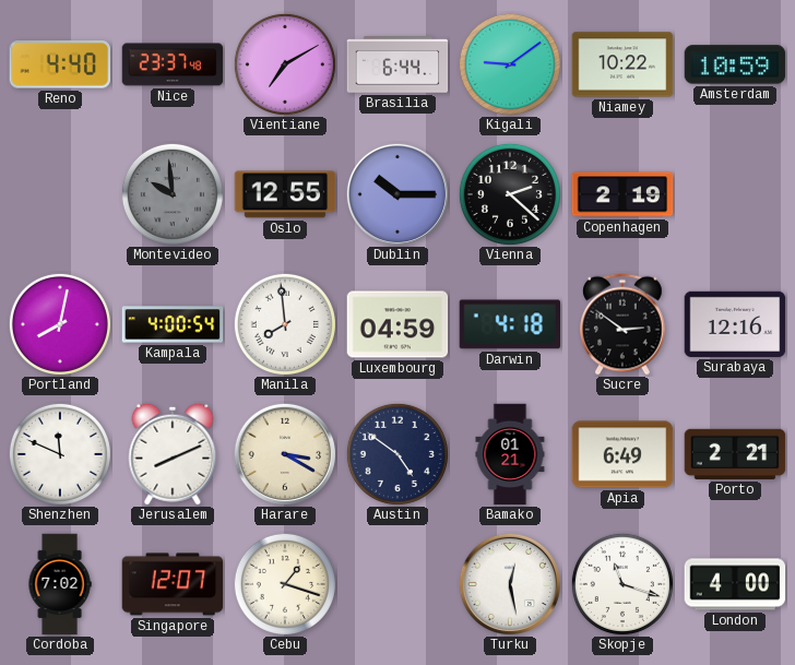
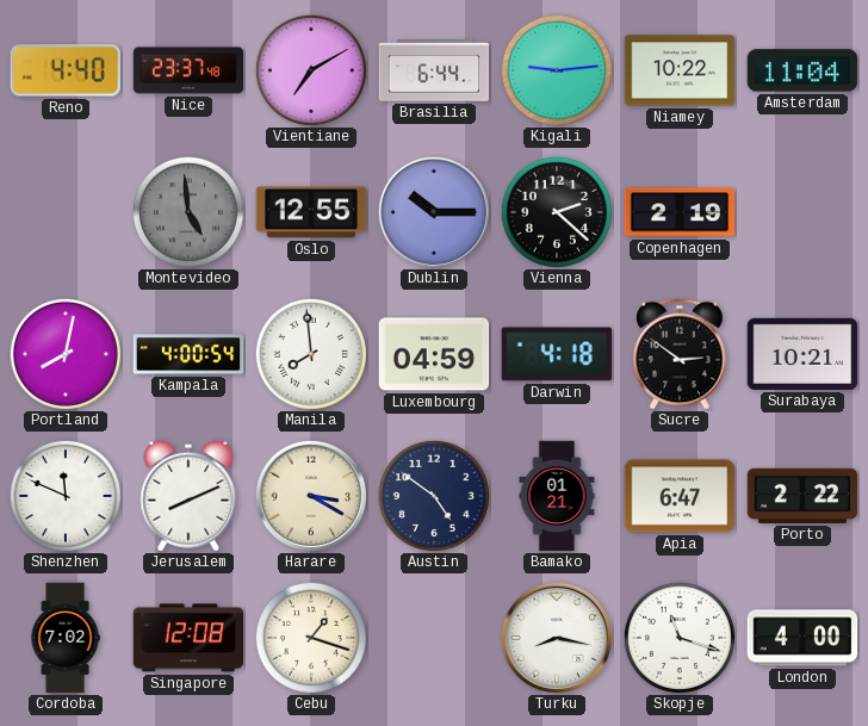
Kigali: 9:09 -> 9:14 (557, 70)
Amsterdam: 10:59 -> 11:04 (802, 70)
Montevideo: 9:59 -> 4:59 (188, 212)
Surabaya: 12:16 -> 10:21 (802, 354)
Apia: 6:49 -> 6:47 (680, 496)
Porto: 2:21 -> 2:22 (802, 496)
Singapore: 12:07 -> 12:08 (188, 638)
Turku: 12:28 -> 8:17 (557, 638)
